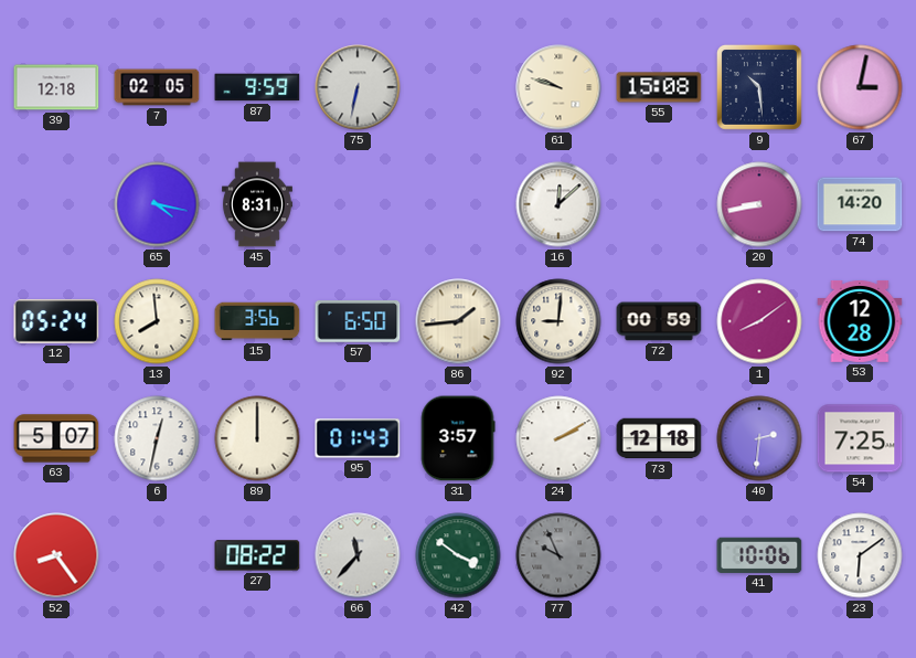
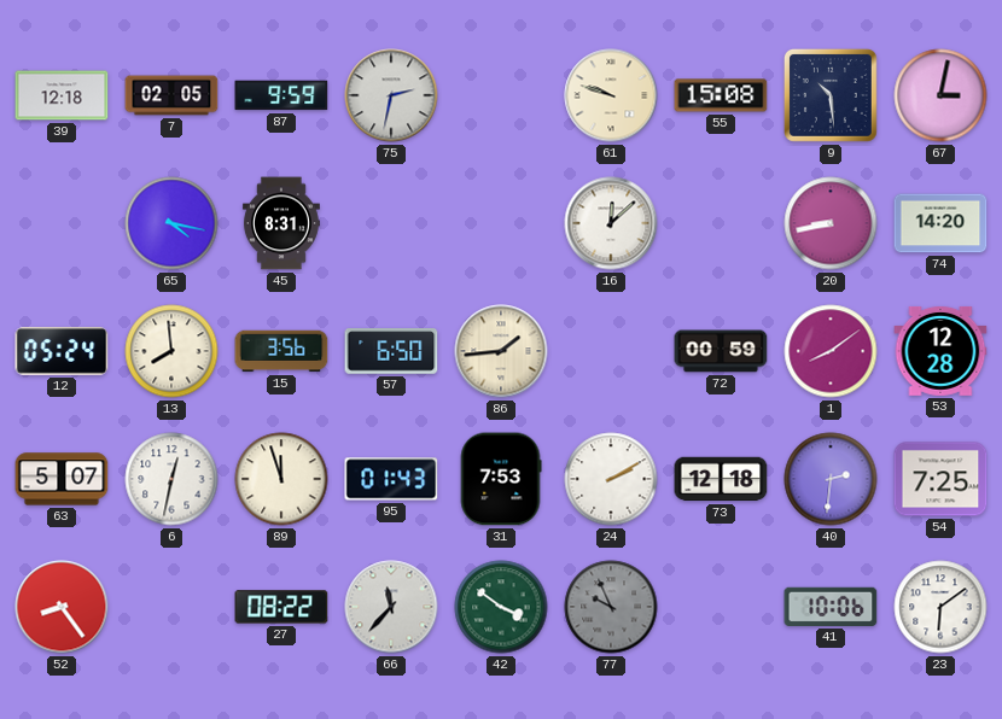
75: 6:32 -> 2:32 (391, 95)
92: 9:01 -> none (558, 321)
89: 12:00 -> 11:57 (281, 479)
31: 3:57 -> 7:53 (501, 479)
